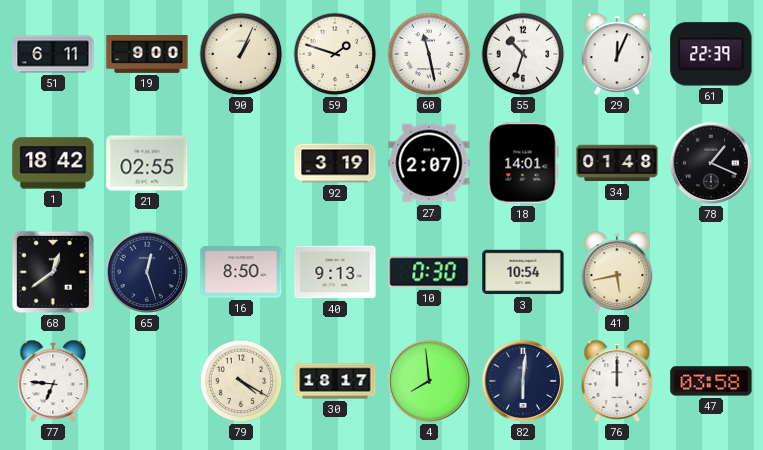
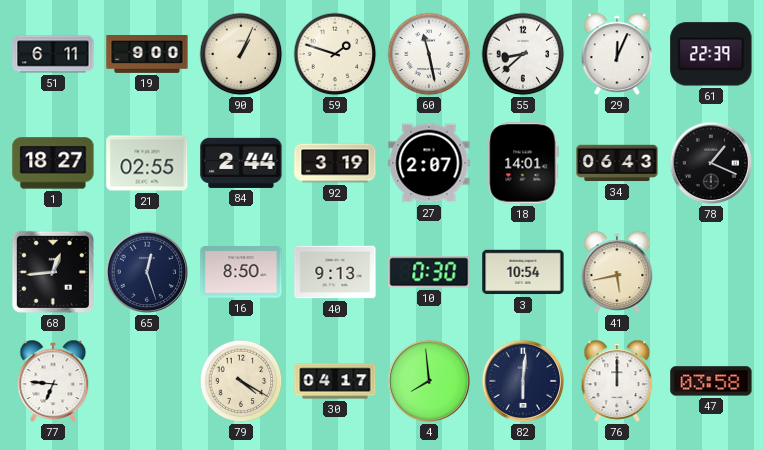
55: 10:33 -> 8:38 (523, 54)
1: 18:42 -> 18:27 (53, 163)
84: none -> 2:44 (241, 163)
34: 01:48 -> 06:43 (617, 163)
68: 12:39 -> 12:44 (53, 272)
30: 18:17 -> 04:17 (335, 381)
